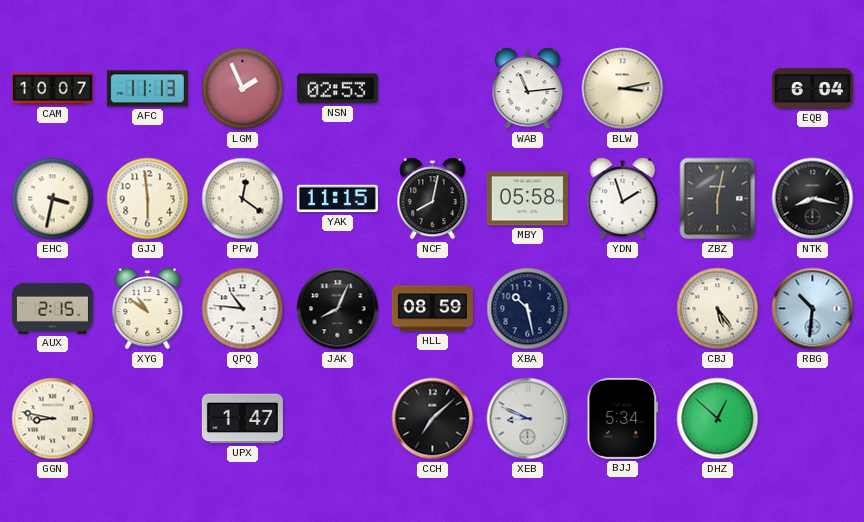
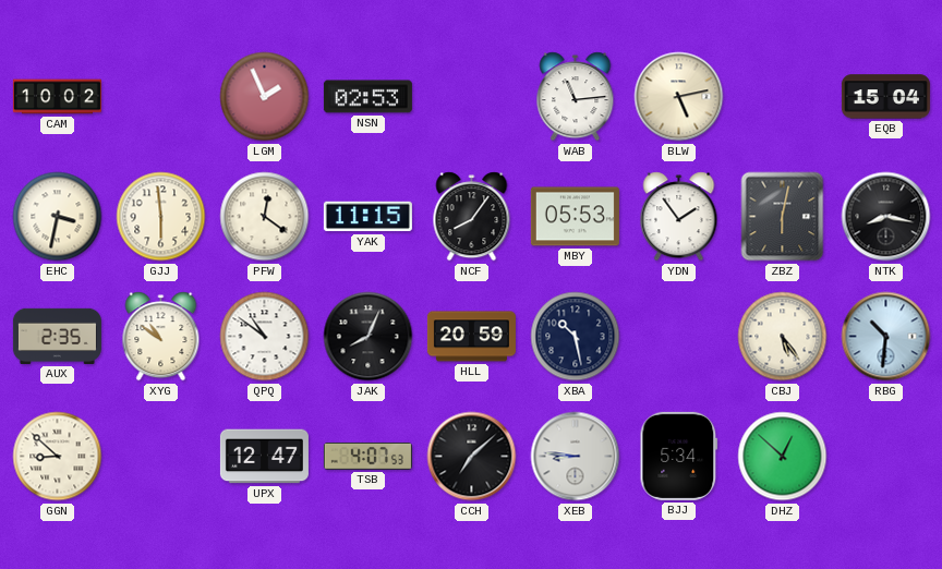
CAM: 10:07 -> 10:02 (57, 97)
AFC: 11:13 -> none (147, 89)
BLW: 3:13 -> 5:13 (679, 97)
EQB: 6:04 -> 15:04 (885, 97)
NCF: 8:02 -> 8:06 (472, 217)
MBY: 05:58 -> 05:53 (575, 217)
YDN: 1:57 -> 1:54 (679, 217)
AUX: 2:15 -> 2:35 (57, 336)
QPQ: 10:46 -> 10:51 (265, 337)
HLL: 08:59 -> 20:59 (471, 337)
GGN: 8:47 -> 8:52 (58, 457)
UPX: 1:47 -> 12:47 (264, 457)
TSB: none -> 4:07 (367, 457)
XEB: 8:49 -> 8:46 (576, 457)
